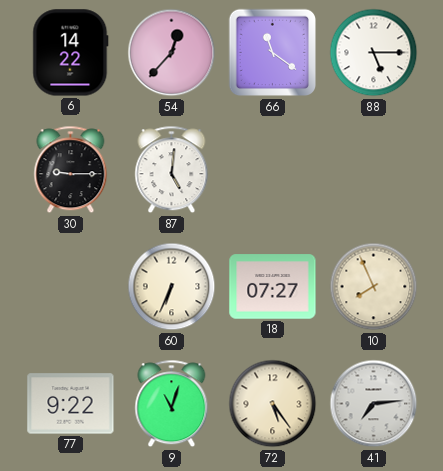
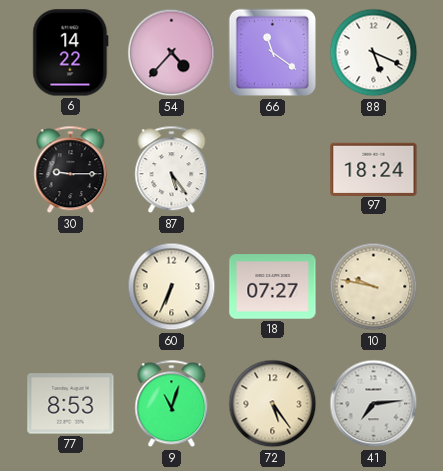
54: 12:37 -> 4:37 (172, 53)
88: 5:15 -> 5:19 (374, 53)
87: 5:01 -> 5:24 (172, 170)
97: none -> 18:24 (374, 169)
10: 7:56 -> 9:47 (374, 287)
77: 9:22 -> 8:53 (71, 404)
